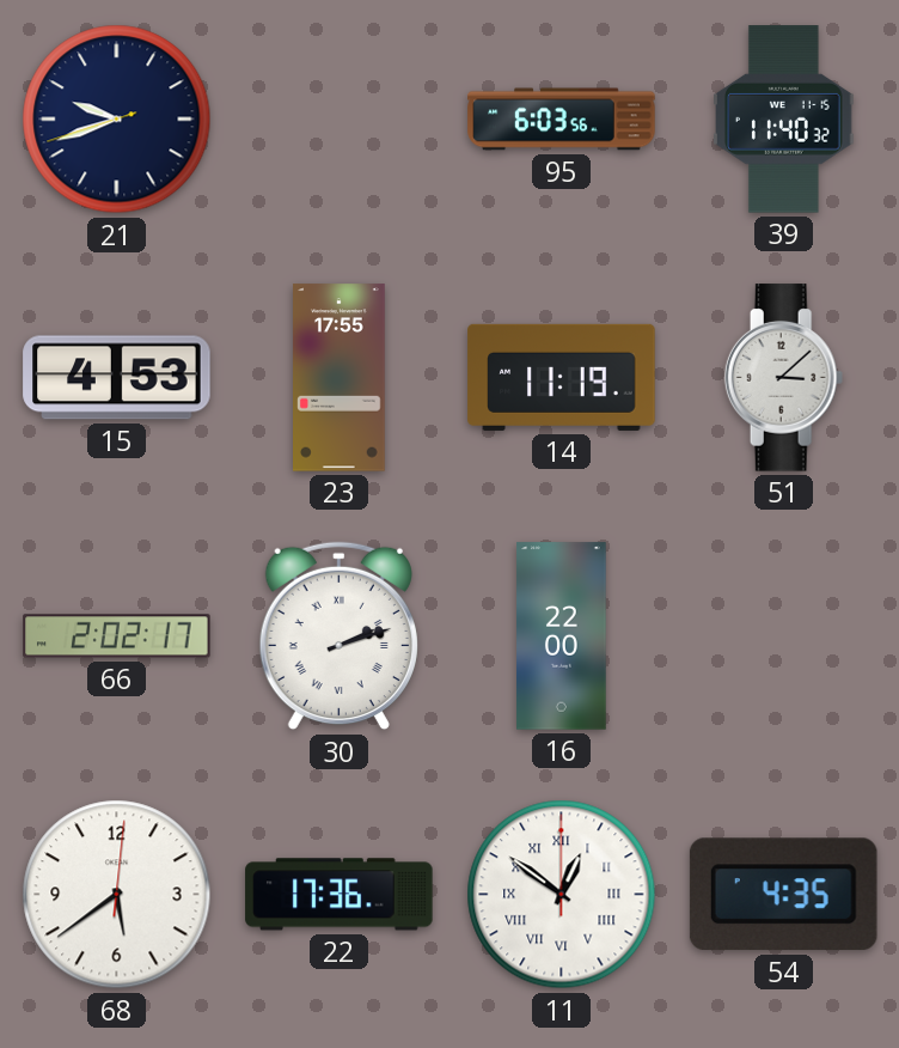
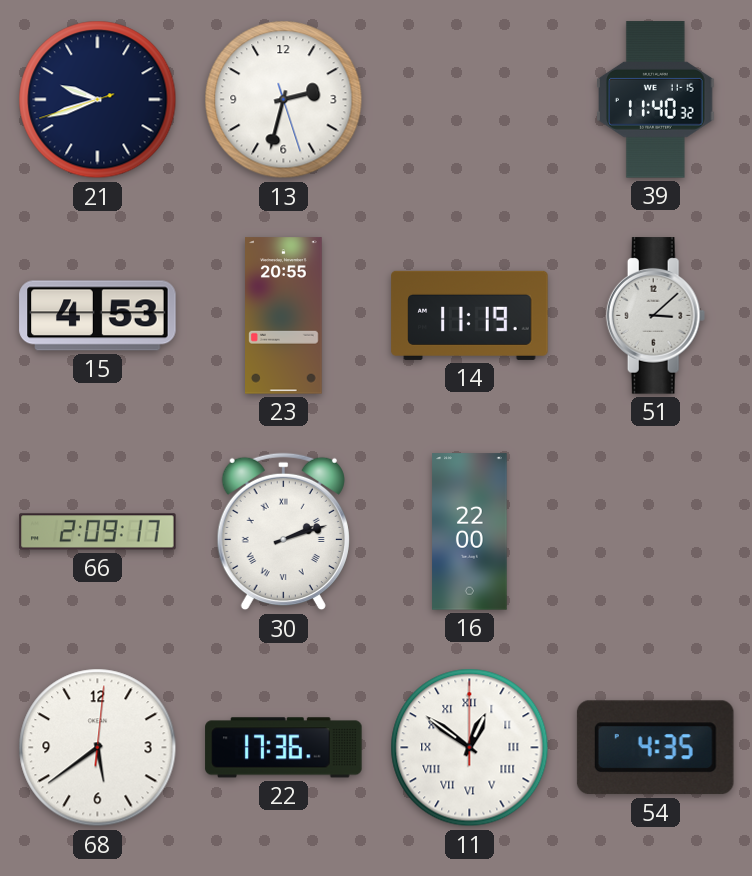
13: none -> 2:32 (284, 100)
95: 6:03 -> none (562, 120)
23: 17:55 -> 20:55 (284, 316)
66: 2:02 -> 2:09 (98, 532)
